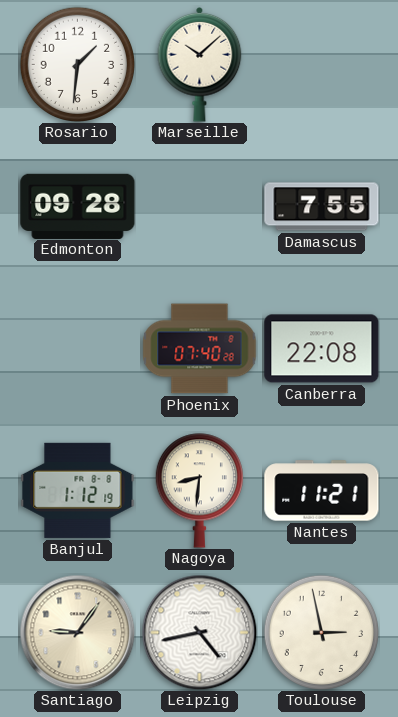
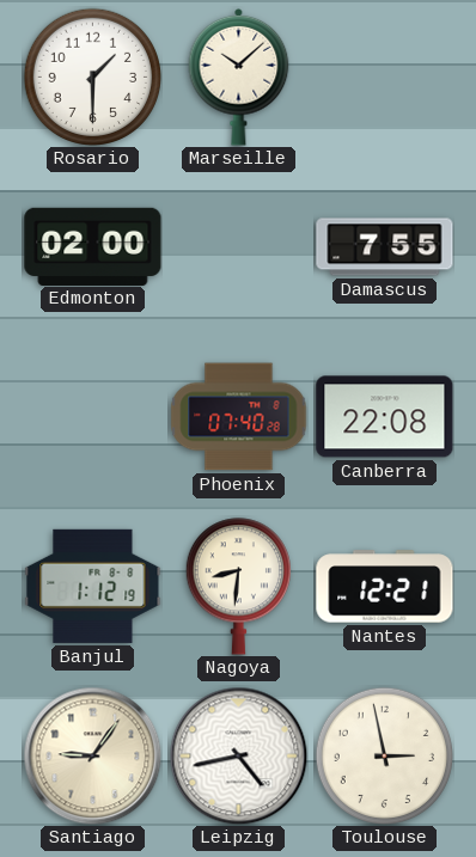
Rosario: 1:31 -> 1:30 (92, 76)
Edmonton: 09:28 -> 02:00 (93, 246)
Nantes: 11:21 -> 12:21 (385, 587)
